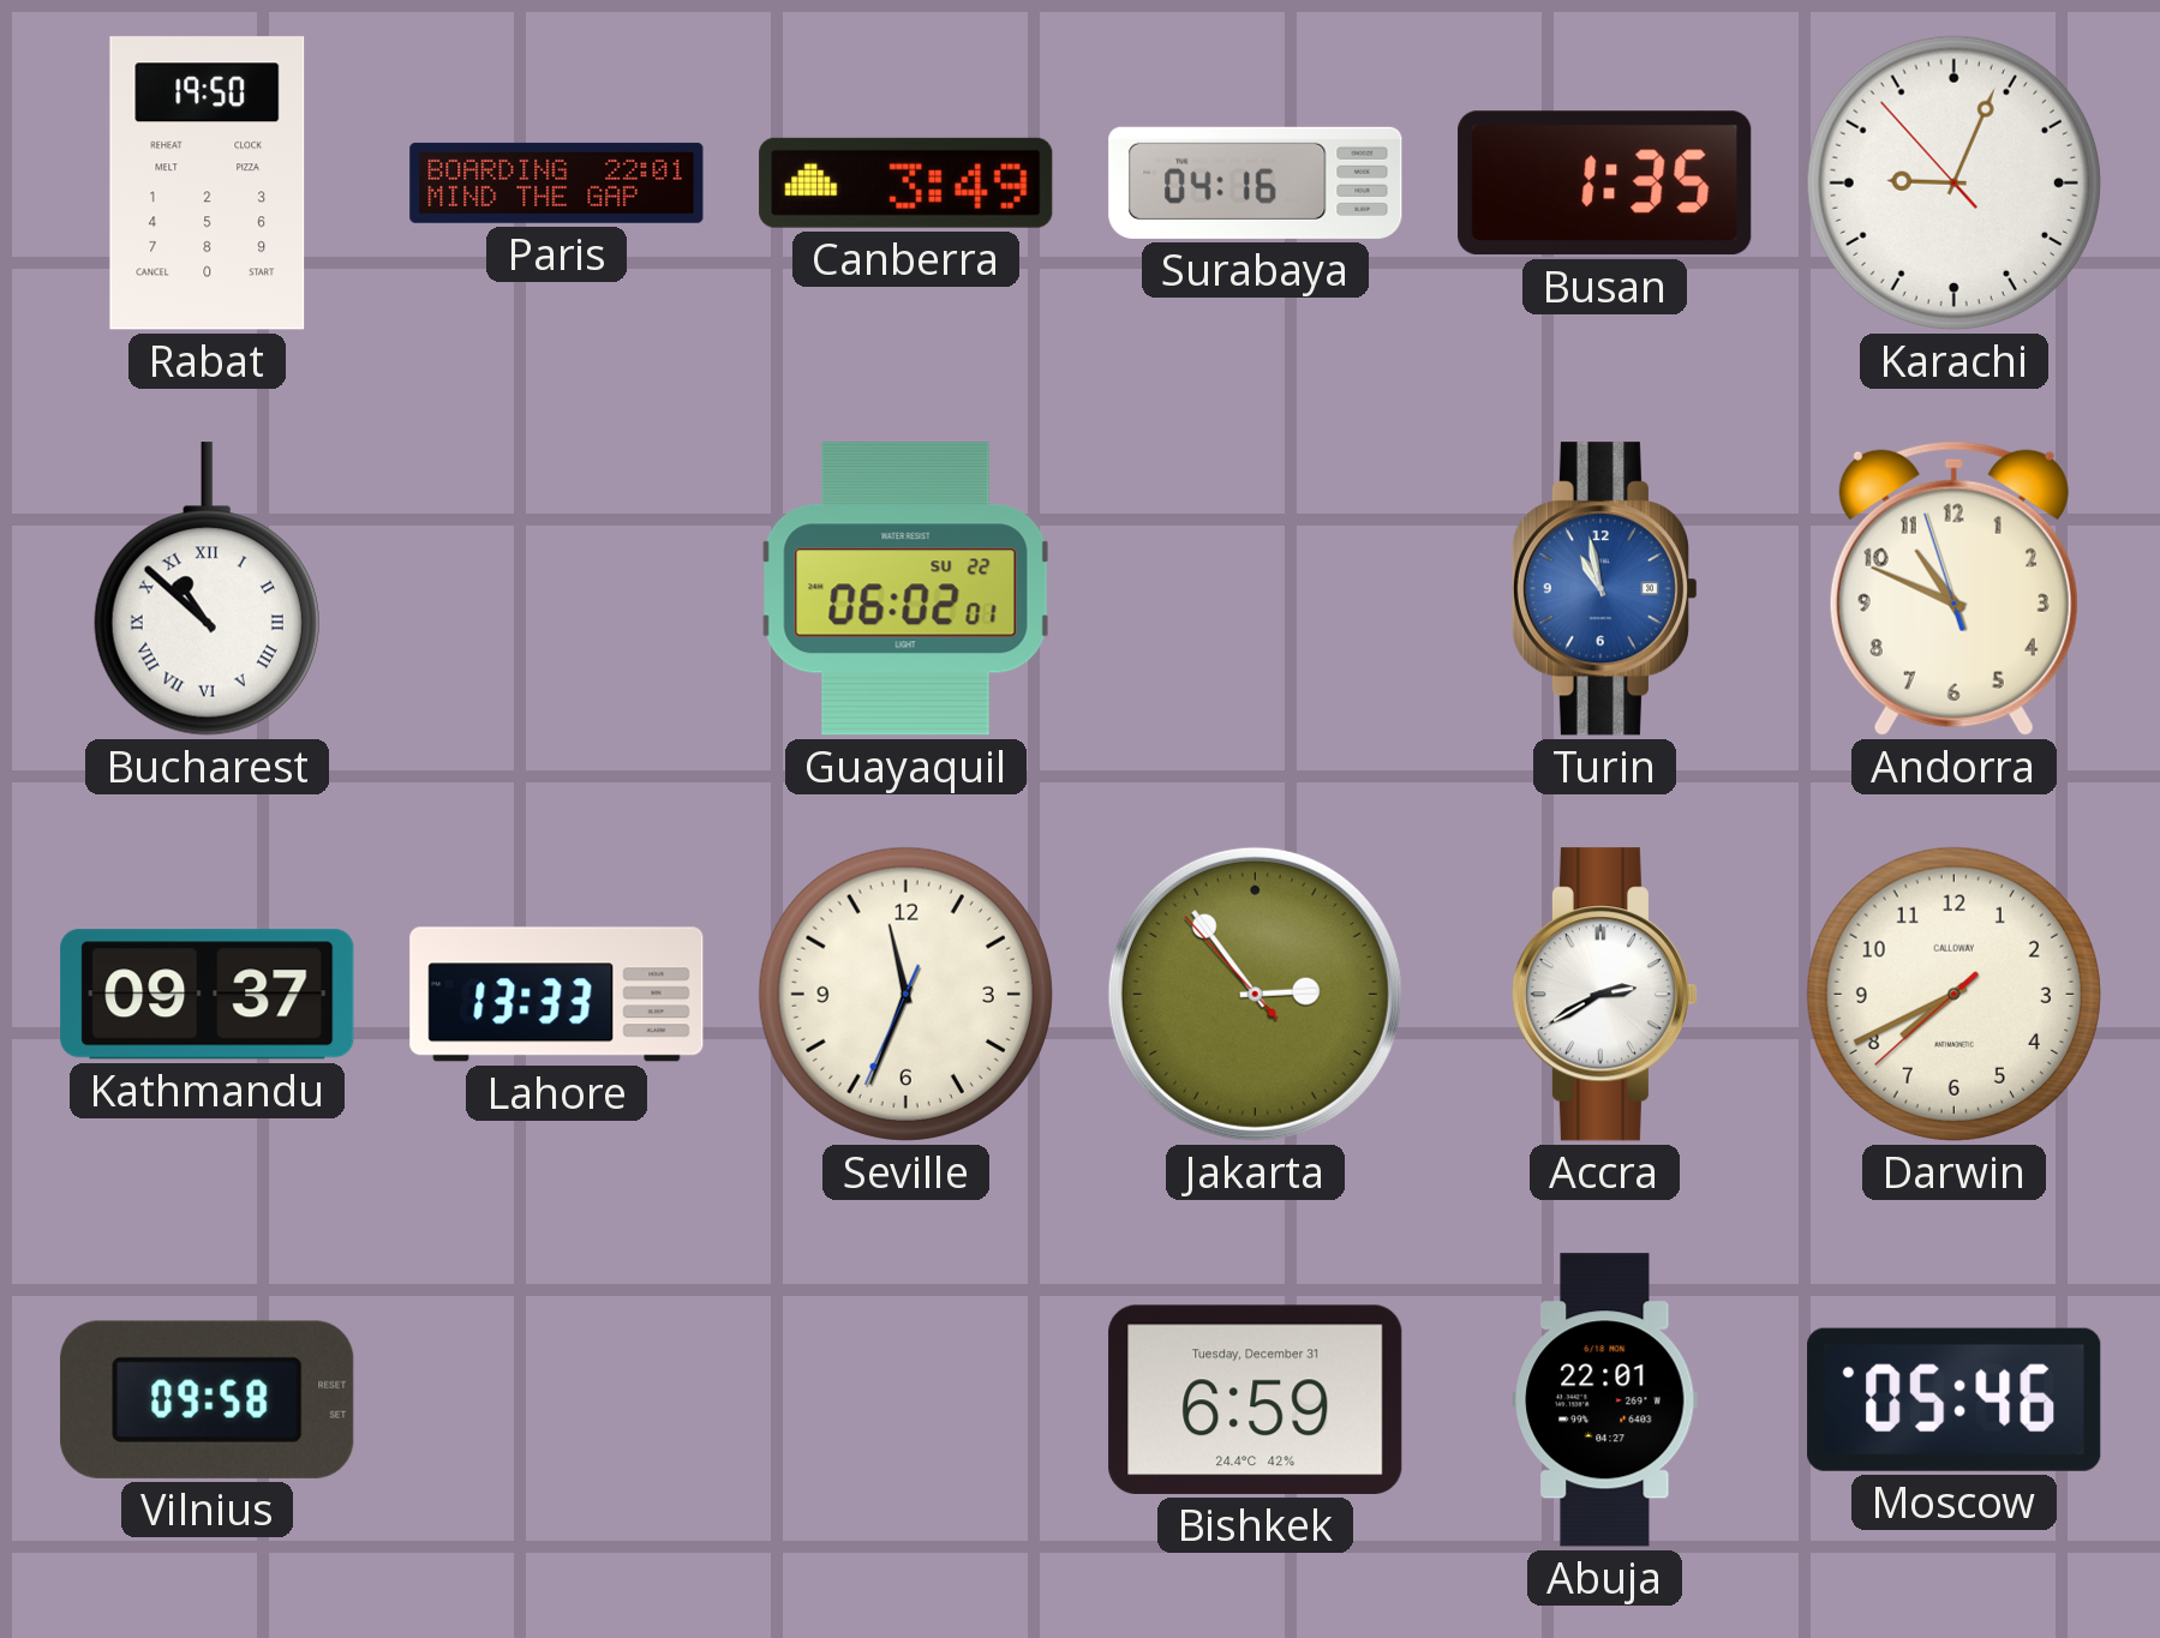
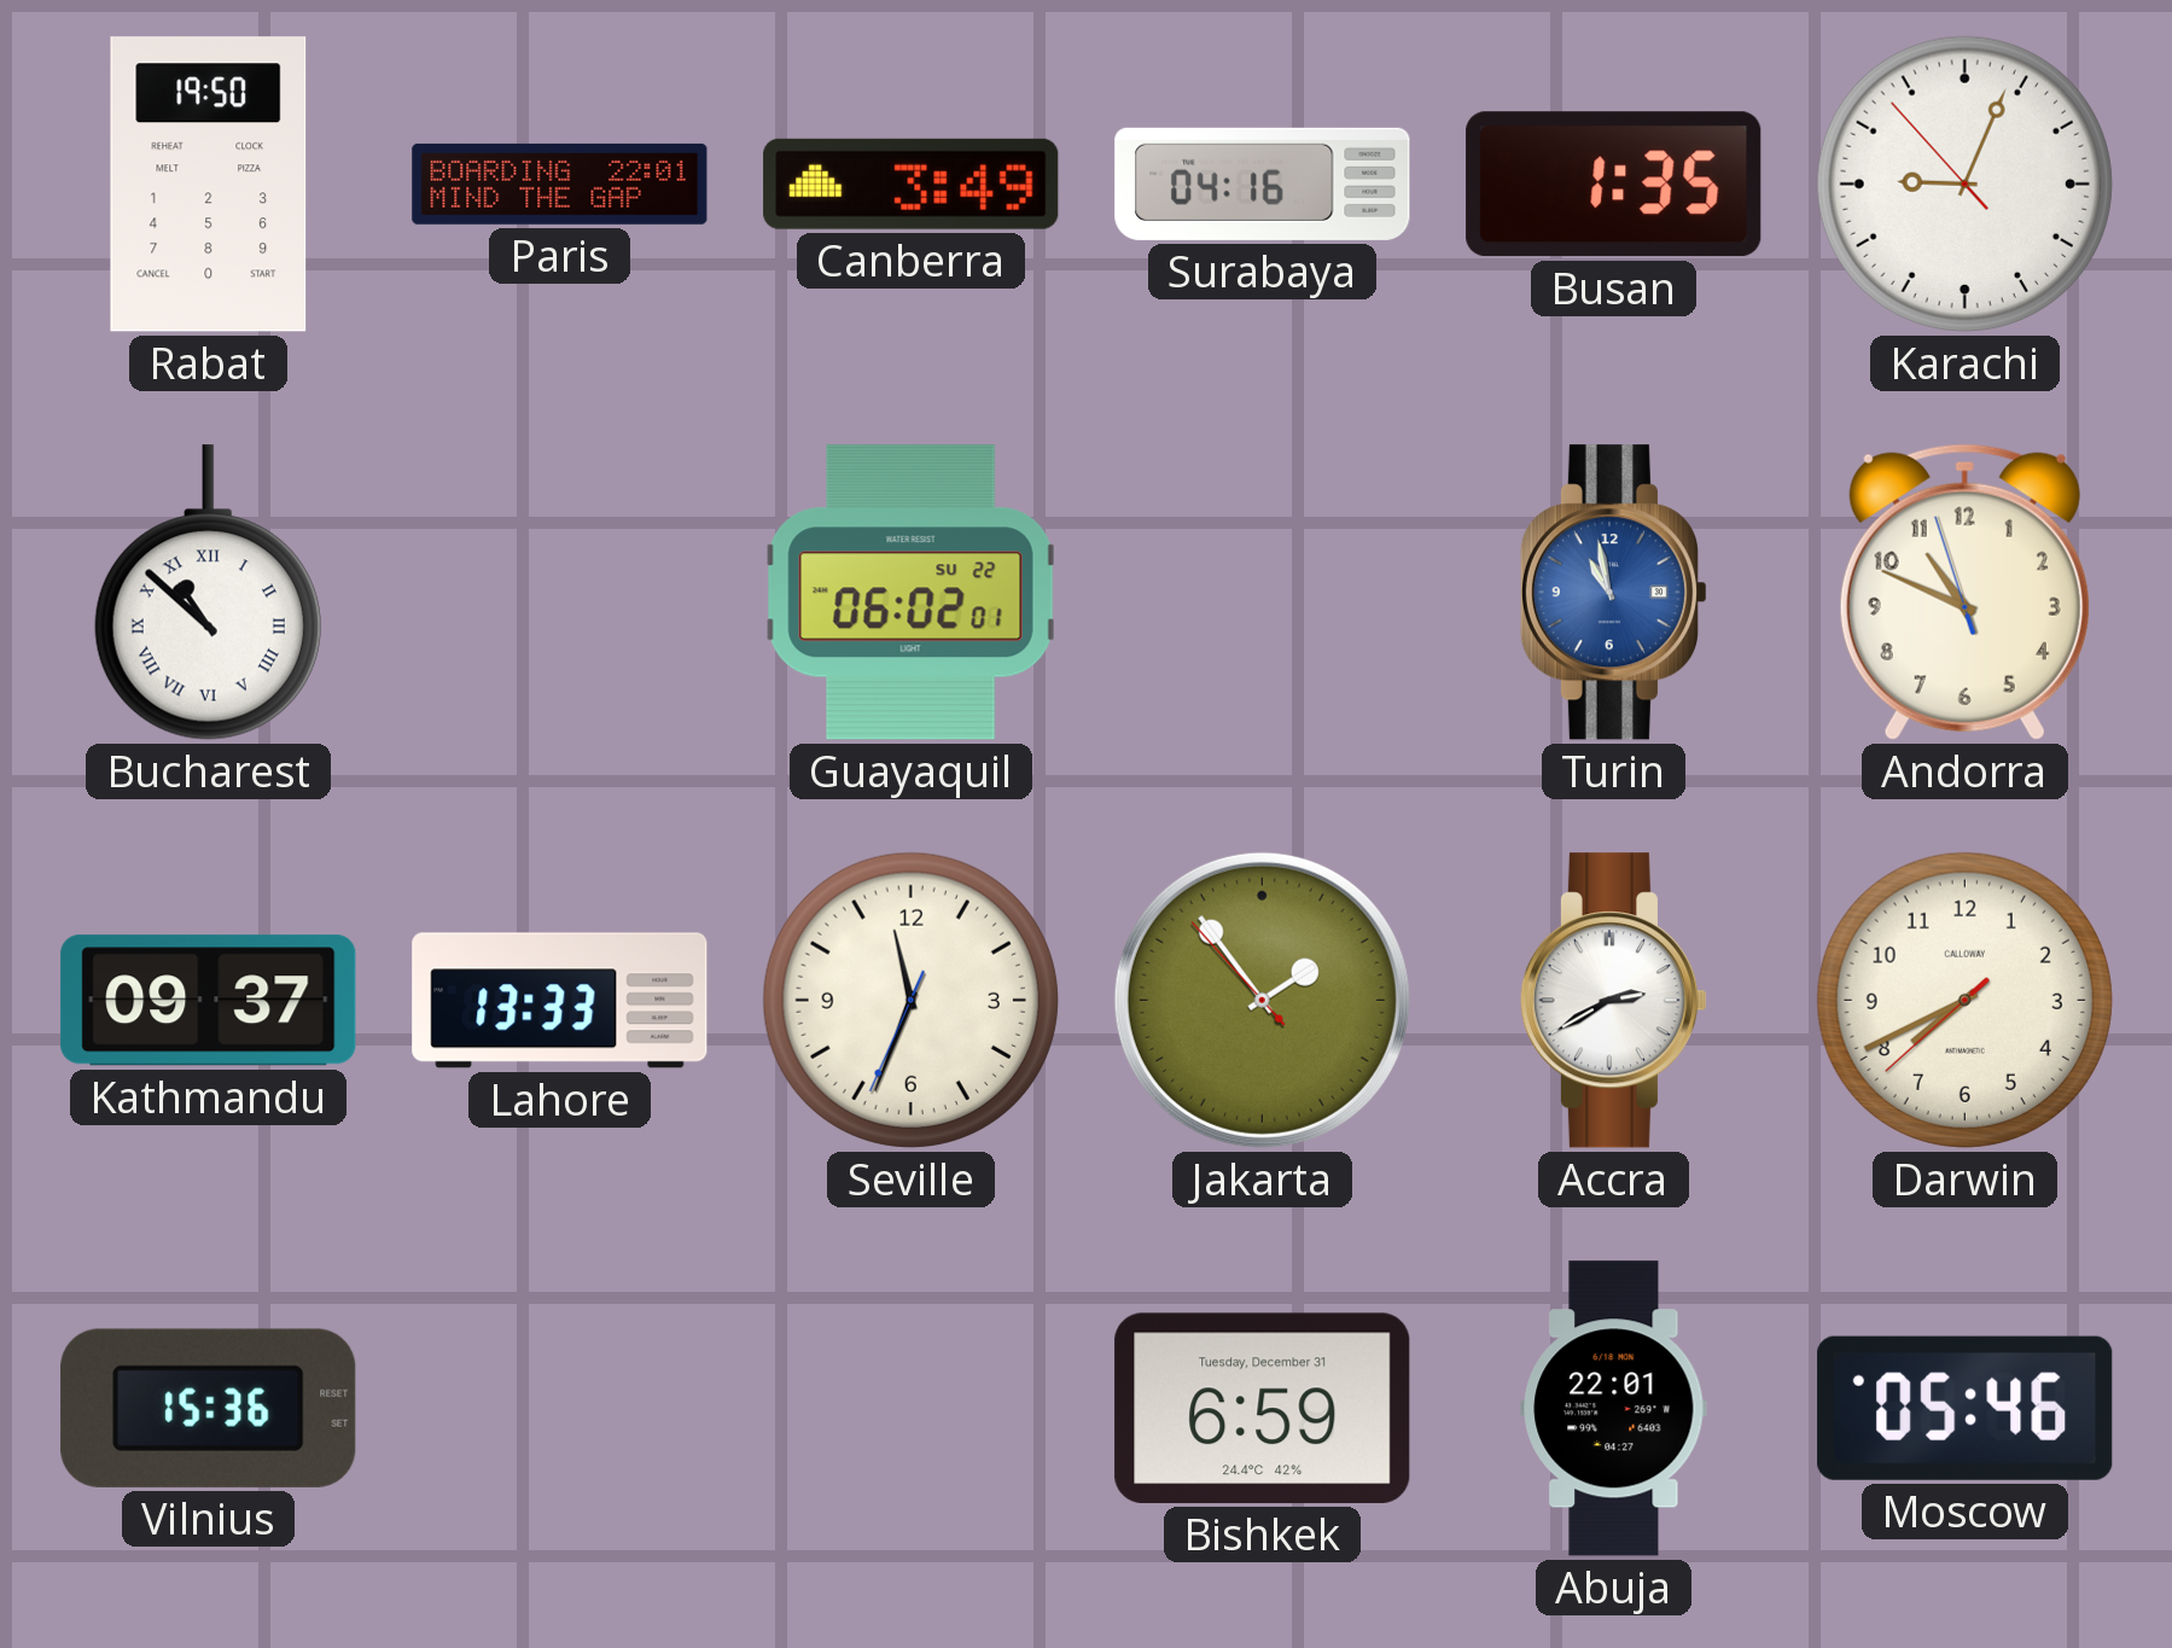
Jakarta: 2:53 -> 1:53 (1262, 1000)
Vilnius: 09:58 -> 15:36 (209, 1408)
